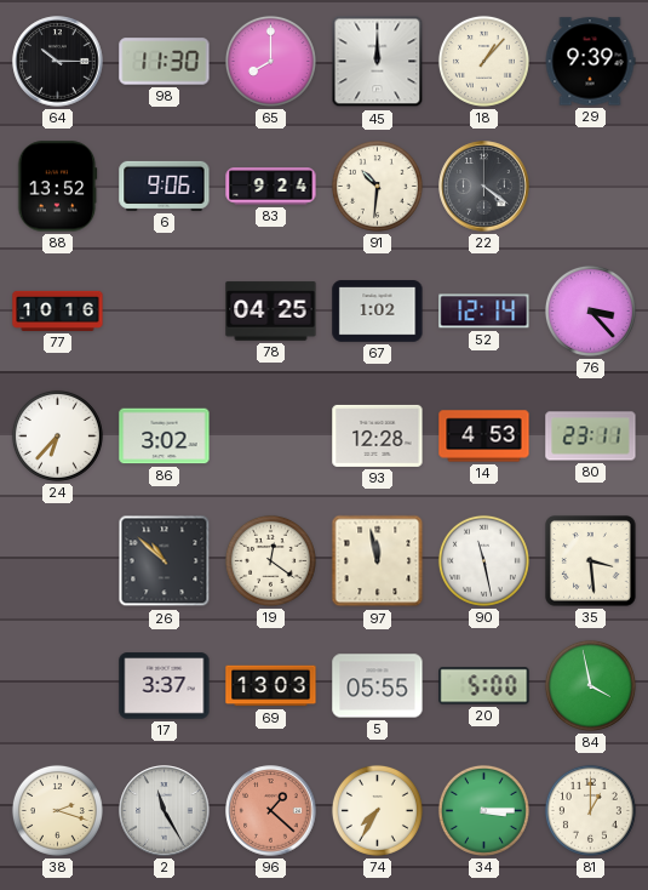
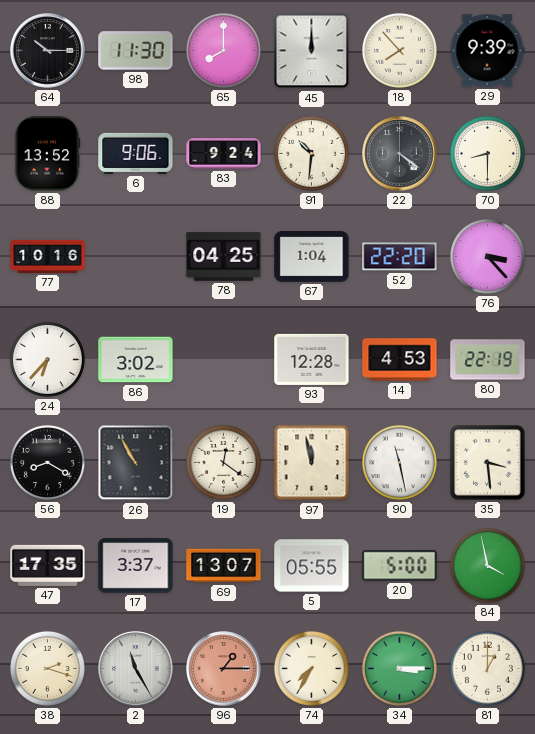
18: 1:07 -> 7:53 (399, 50)
70: none -> 8:30 (487, 153)
67: 1:02 -> 1:04 (312, 257)
52: 12:14 -> 22:20 (400, 257)
80: 23:11 -> 22:19 (488, 360)
56: none -> 8:20 (47, 462)
26: 10:52 -> 10:55 (136, 463)
47: none -> 17:35 (48, 565)
69: 13:03 -> 13:07 (224, 566)
96: 1:22 -> 1:15 (224, 669)
